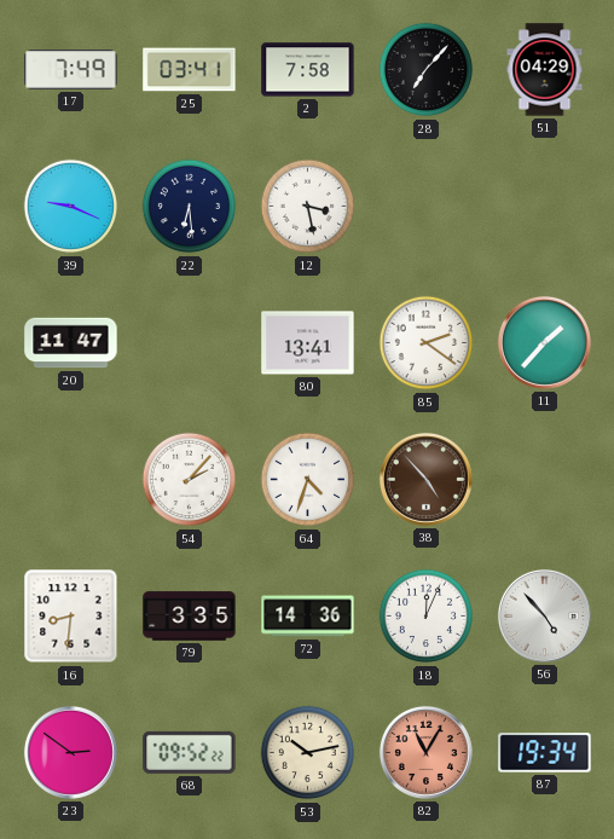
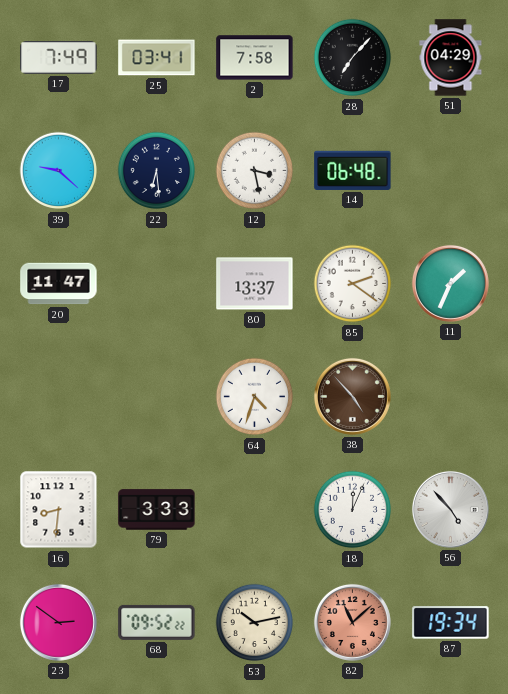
39: 9:19 -> 9:22 (59, 171)
14: none -> 06:48 (353, 170)
80: 13:41 -> 13:37 (255, 284)
11: 1:37 -> 1:34 (450, 283)
54: 2:07 -> none (190, 480)
79: 3:35 -> 3:33 (157, 510)
72: 14:36 -> none (308, 617)
82: 11:05 -> 11:08 (352, 622)
